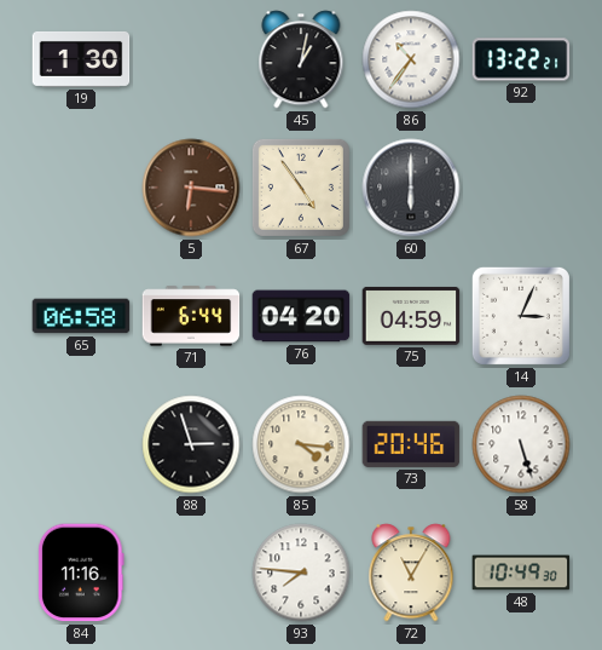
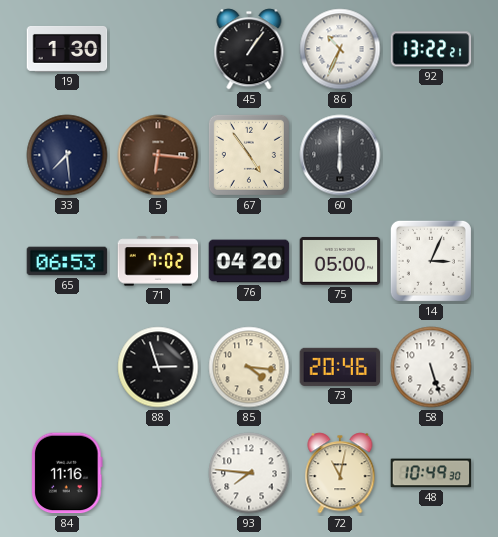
45: 1:02 -> 1:06 (249, 49)
86: 10:36 -> 10:34 (340, 49)
33: none -> 7:29 (67, 155)
65: 06:58 -> 06:53 (67, 261)
71: 6:44 -> 7:02 (158, 261)
75: 04:59 -> 05:00 (340, 261)
72: 11:05 -> 11:02 (340, 473)
